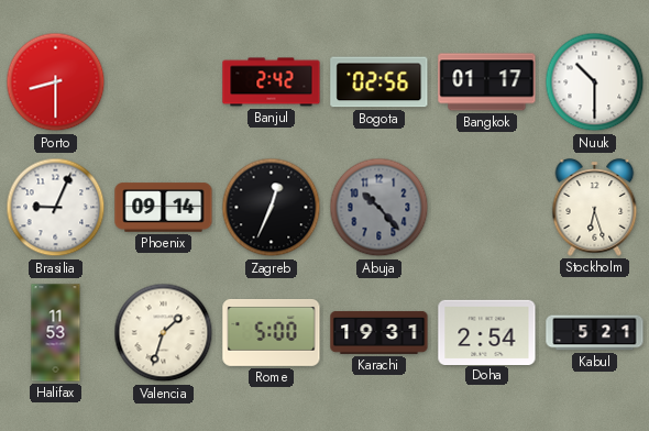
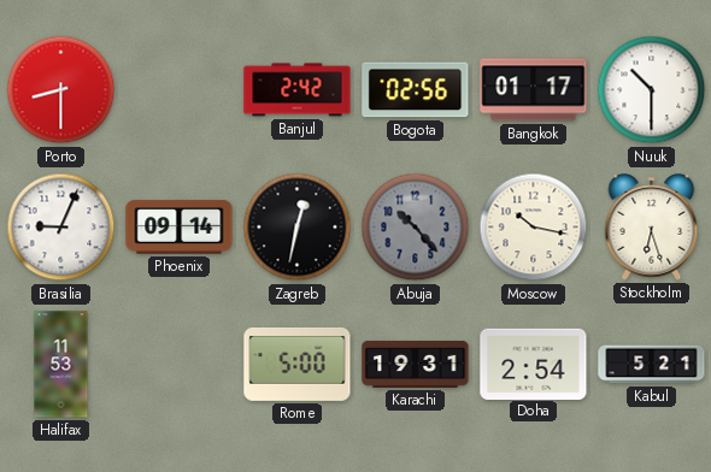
Zagreb: 12:34 -> 12:32 (298, 228)
Moscow: none -> 10:17 (534, 228)
Valencia: 1:33 -> none (164, 333)
